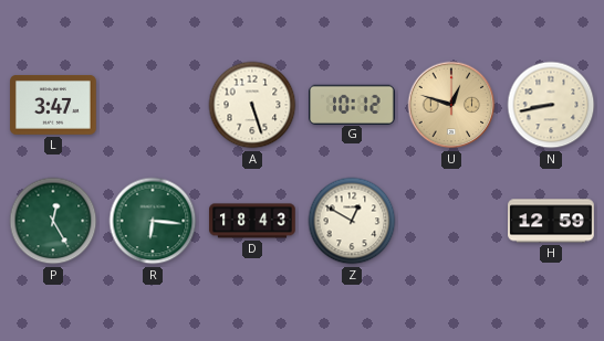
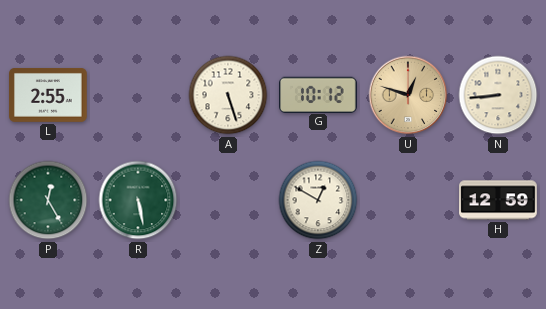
L: 3:47 -> 2:55 (48, 96)
N: 8:43 -> 8:44 (498, 95)
R: 6:16 -> 5:28 (138, 200)
D: 18:43 -> none (252, 221)
